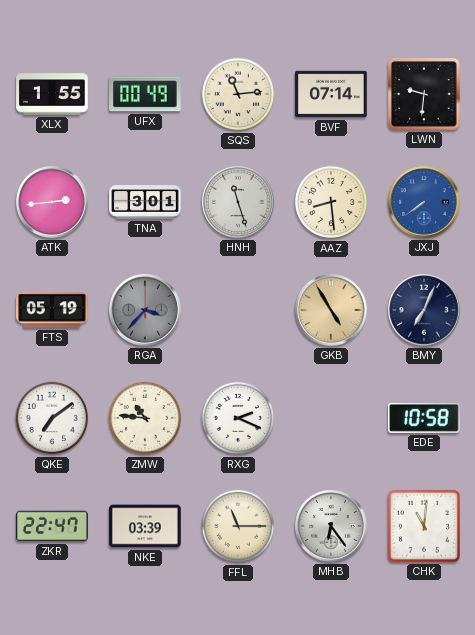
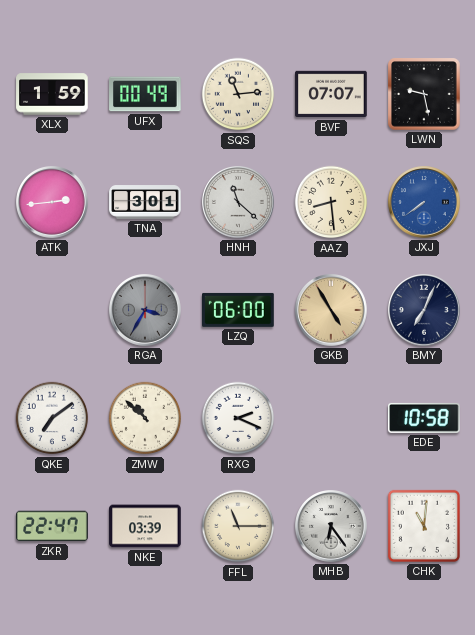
XLX: 1:55 -> 1:59 (52, 94)
BVF: 07:14 -> 07:07 (331, 94)
LWN: 9:31 -> 9:28 (424, 94)
HNH: 11:27 -> 11:22 (239, 203)
FTS: 05:19 -> none (52, 310)
RGA: 3:37 -> 3:35 (146, 311)
LZQ: none -> 06:00 (239, 310)
ZMW: 10:46 -> 10:52 (145, 418)
